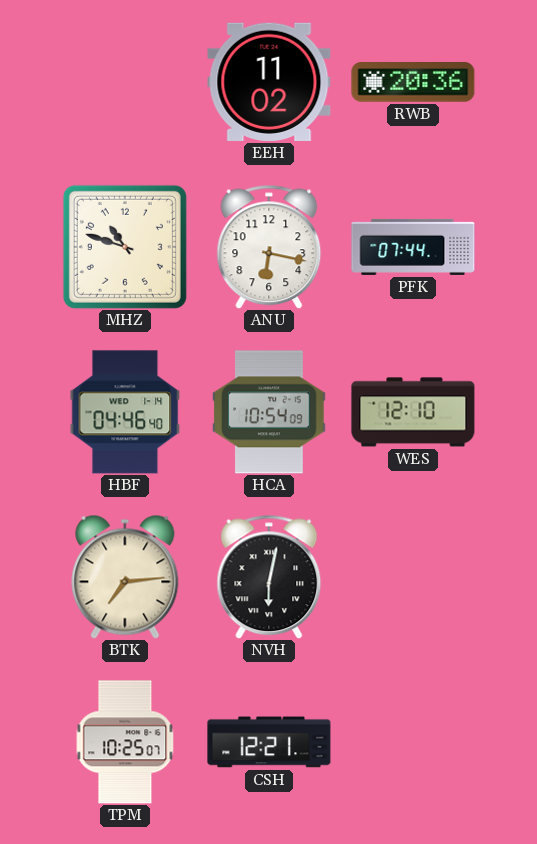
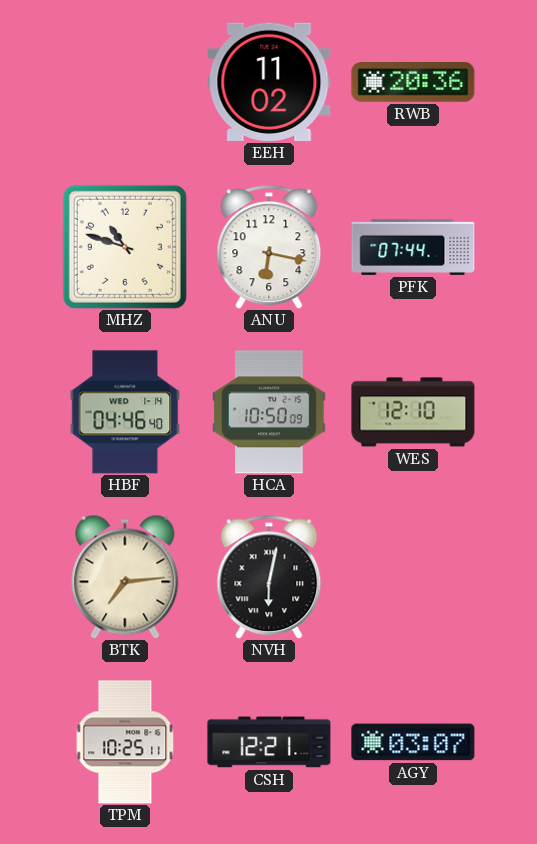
HCA: 10:54 -> 10:50 (270, 412)
TPM: 10:25:07 -> 10:25:11 (125, 742)
AGY: none -> 03:07 (413, 742)
